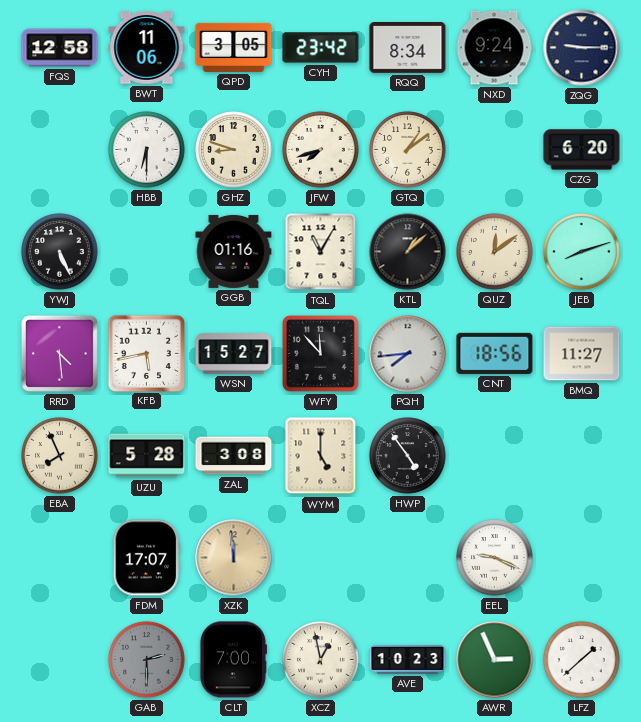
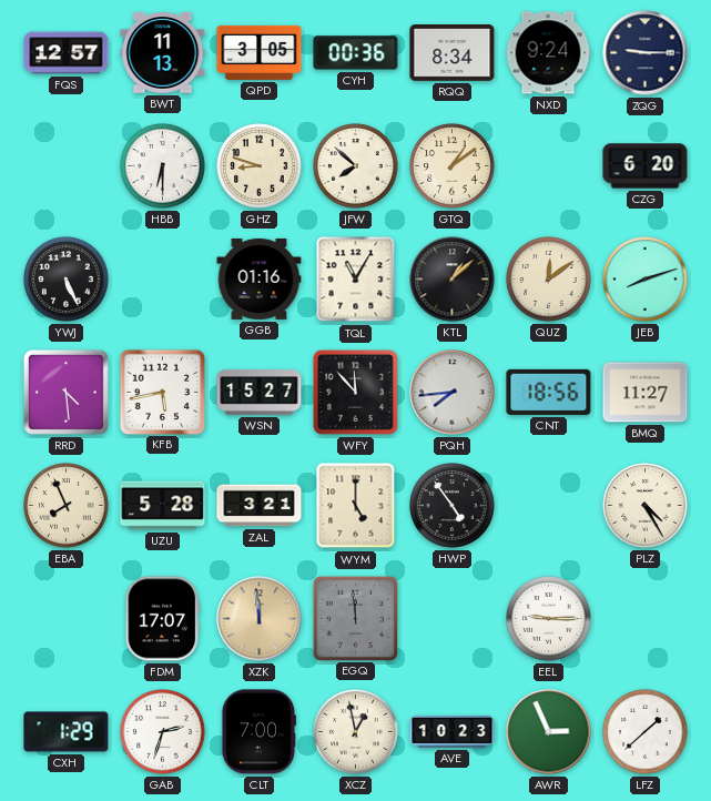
FQS: 12:58 -> 12:57 (67, 53)
BWT: 11:06 -> 11:13 (163, 53)
CYH: 23:42 -> 00:36 (356, 53)
JFW: 7:42 -> 7:52 (356, 166)
ZAL: 3:08 -> 3:21 (260, 506)
PLZ: none -> 4:25 (646, 506)
EGQ: none -> 11:59 (355, 618)
EEL: 9:19 -> 9:15 (549, 619)
CXH: none -> 1:29 (67, 732)
GAB: 2:30 -> 2:33 (163, 732)
GAB dial: grey -> white (163, 732)
